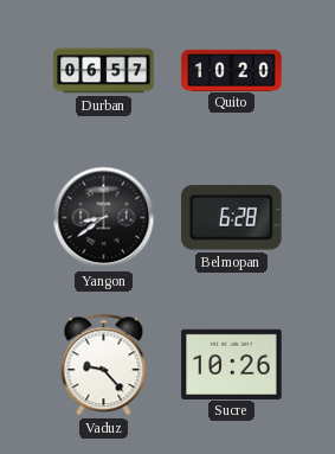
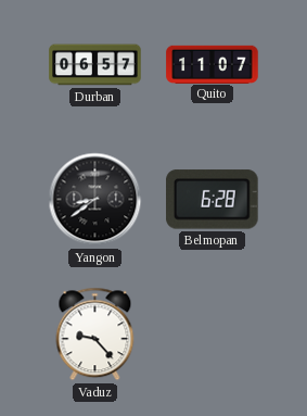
Quito: 10:20 -> 11:07 (213, 64)
Sucre: 10:26 -> none (232, 364)
